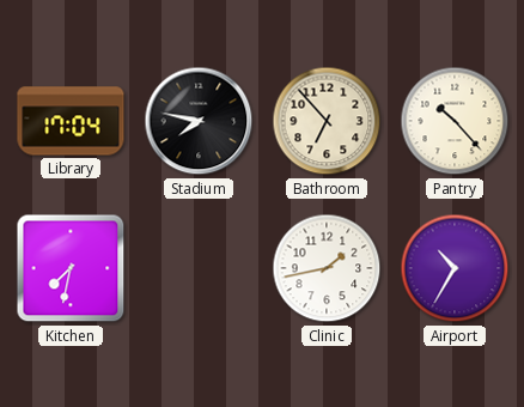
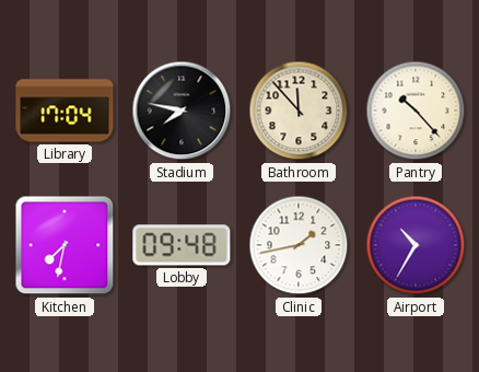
Bathroom: 6:53 -> 11:53 (299, 111)
Lobby: none -> 09:48 (182, 245)
